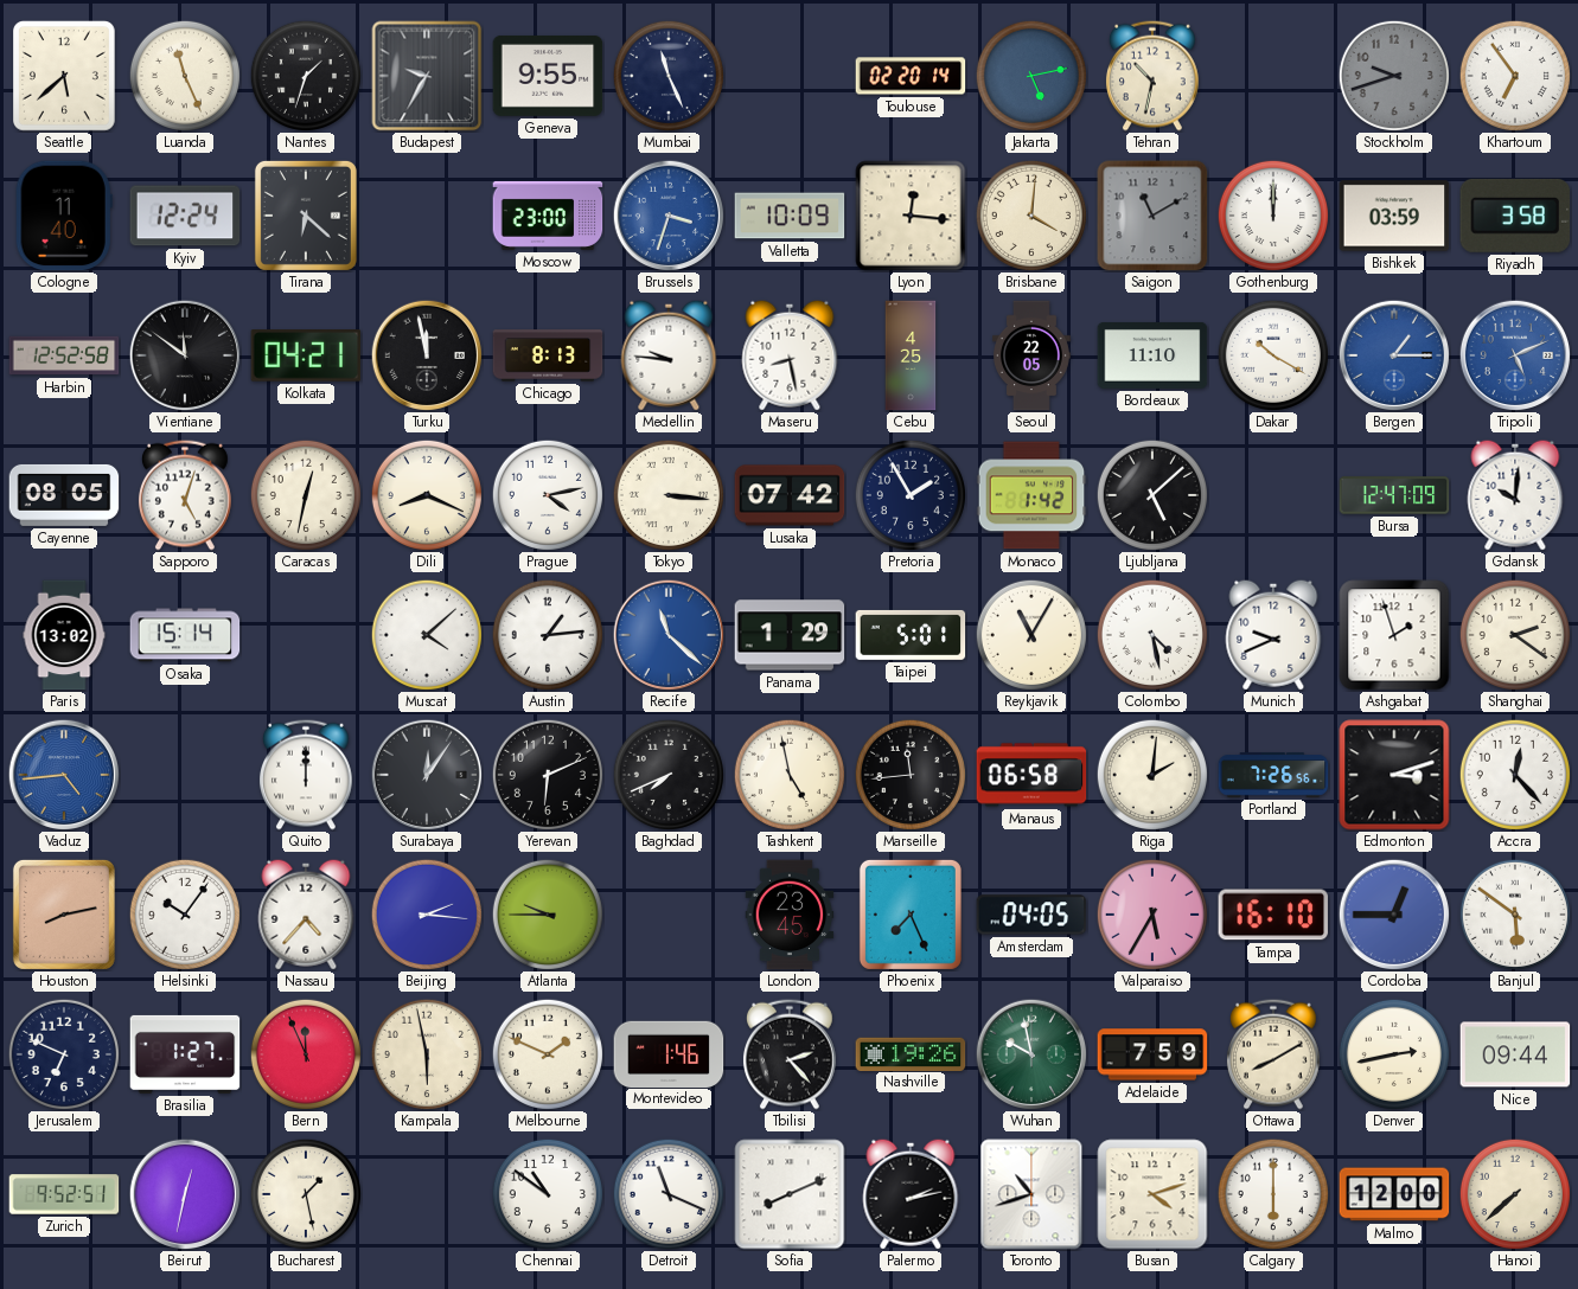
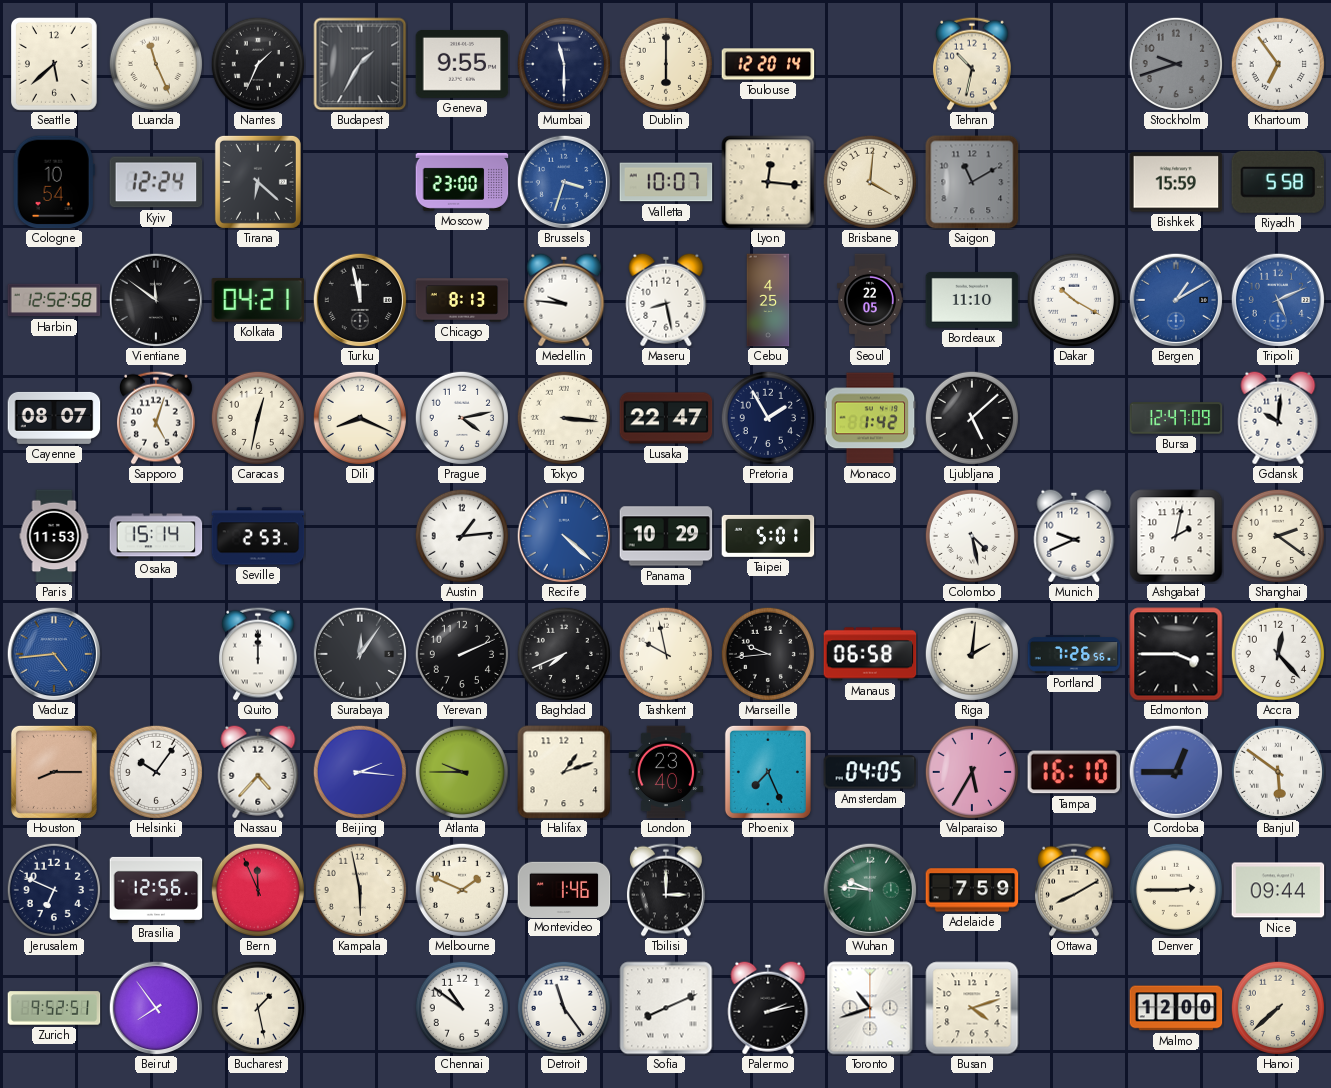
Nantes: 1:33 -> 1:34 (257, 63)
Budapest: 9:35 -> 1:35 (360, 64)
Mumbai: 11:26 -> 11:30 (563, 63)
Dublin: none -> 6:00 (665, 63)
Toulouse: 02:20 -> 12:20 (768, 64)
Jakarta: 5:13 -> none (1030, 75)
Cologne: 11:40 -> 10:54 (54, 182)
Valletta: 10:09 -> 10:07 (666, 182)
Gothenburg: 12:00 -> none (1272, 214)
Bishkek: 03:59 -> 15:59 (1176, 182)
Riyadh: 3:58 -> 5:58 (1278, 182)
Bergen: 1:15 -> 1:10 (1176, 300)
Cayenne: 08:05 -> 08:07 (54, 418)
Lusaka: 07:42 -> 22:47 (666, 418)
Paris: 13:02 -> 11:53 (54, 536)
Seville: none -> 2:53 (258, 536)
Muscat: 4:08 -> none (426, 634)
Recife: 11:22 -> 4:22 (564, 536)
Panama: 1:29 -> 10:29 (666, 536)
Reykjavik: 11:05 -> none (1030, 634)
Ashgabat: 1:57 -> 2:02 (1176, 536)
Yerevan: 6:11 -> 2:11 (461, 653)
Tashkent: 4:58 -> 9:58 (665, 653)
Marseille: 11:44 -> 9:44 (767, 653)
Edmonton: 3:12 -> 3:45 (1176, 654)
Houston: 8:13 -> 8:15 (54, 772)
Halifax: none -> 1:12 (564, 772)
London: 23:45 -> 23:40 (666, 772)
Brasilia: 1:27 -> 12:56 (156, 890)
Tbilisi: 2:23 -> 3:00 (666, 890)
Nashville: 19:26 -> none (911, 1053)
Wuhan: 9:58 -> 9:46 (870, 890)
Denver: 2:43 -> 2:45 (1175, 889)
Beirut: 12:32 -> 7:54 (156, 1008)
Detroit: 11:19 -> 11:24 (563, 1007)
Calgary: 6:00 -> none (1272, 1193)
